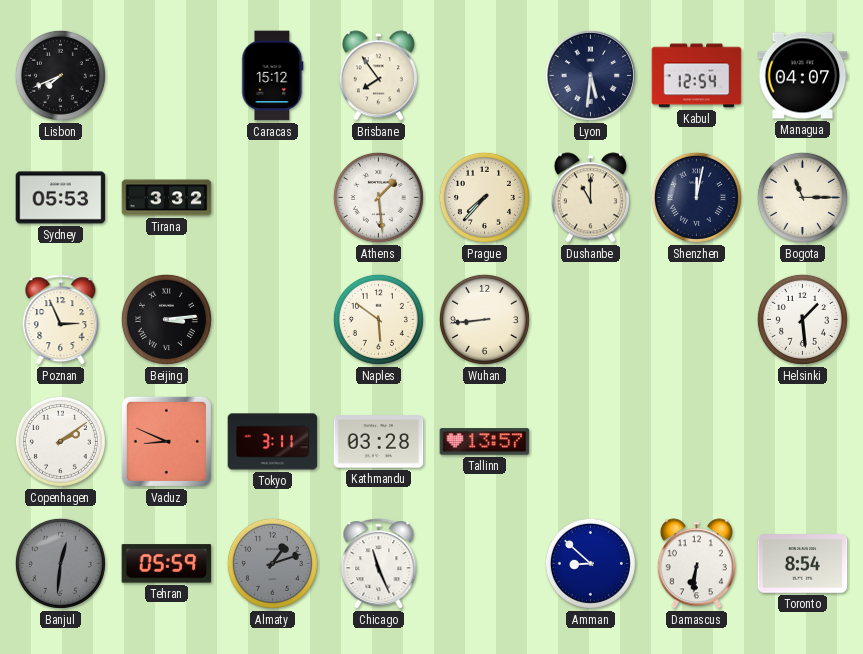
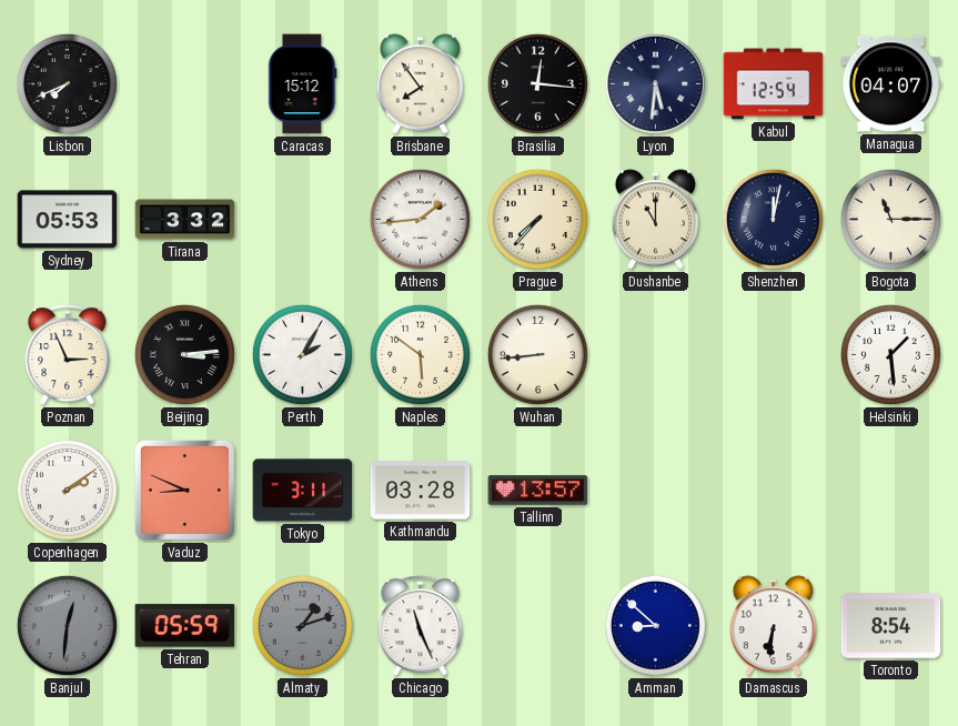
Brasilia: none -> 12:16 (537, 83)
Athens: 1:29 -> 1:44 (420, 219)
Perth: none -> 2:05 (302, 354)
